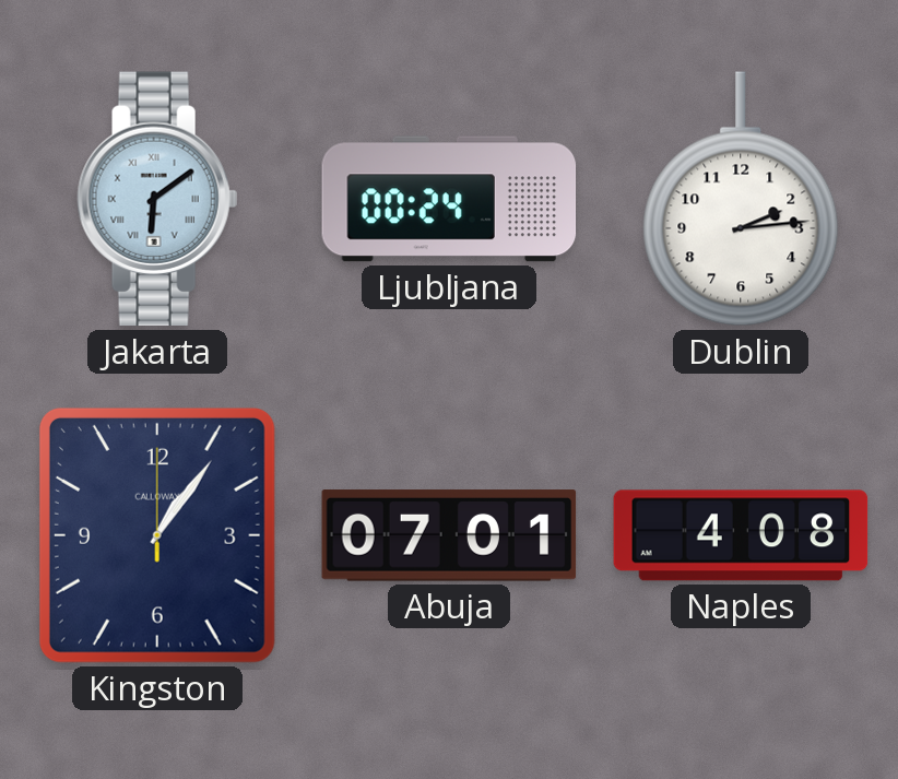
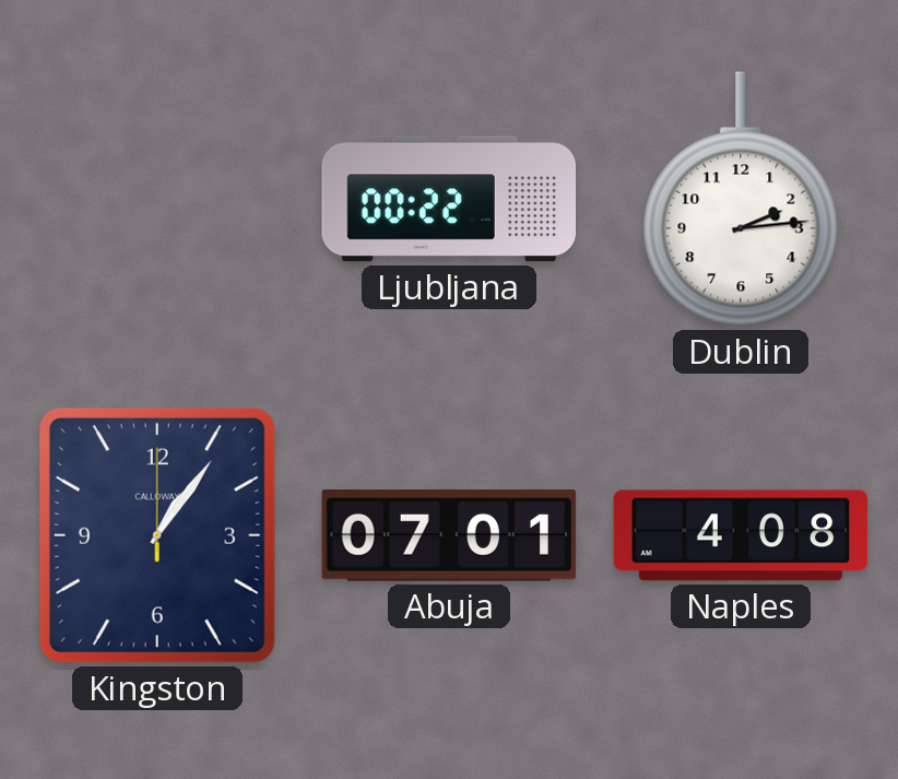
Jakarta: 6:09 -> none (157, 199)
Ljubljana: 00:24 -> 00:22 (449, 199)
